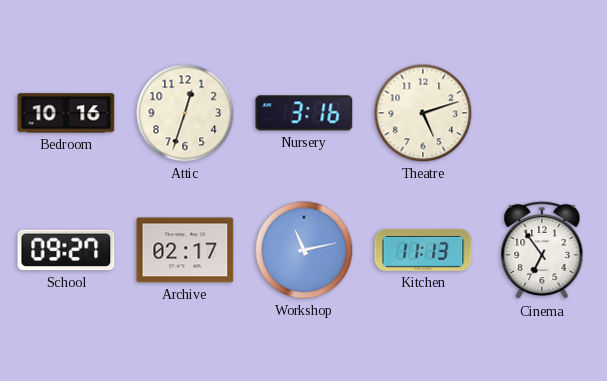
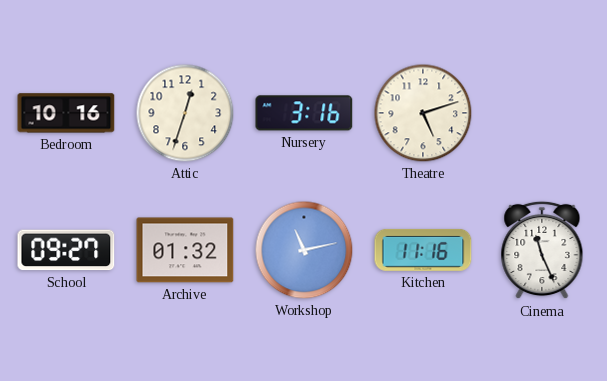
Archive: 02:17 -> 01:32 (185, 250)
Kitchen: 11:13 -> 11:16 (423, 250)
Cinema: 6:54 -> 11:26 (542, 250)
